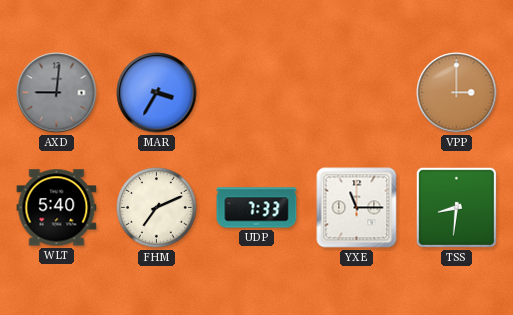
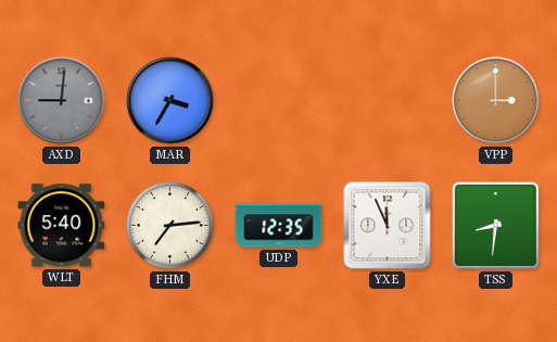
FHM: 7:11 -> 7:14 (170, 226)
UDP: 7:33 -> 12:35 (279, 226)
YXE: 11:15 -> 11:56 (388, 226)
